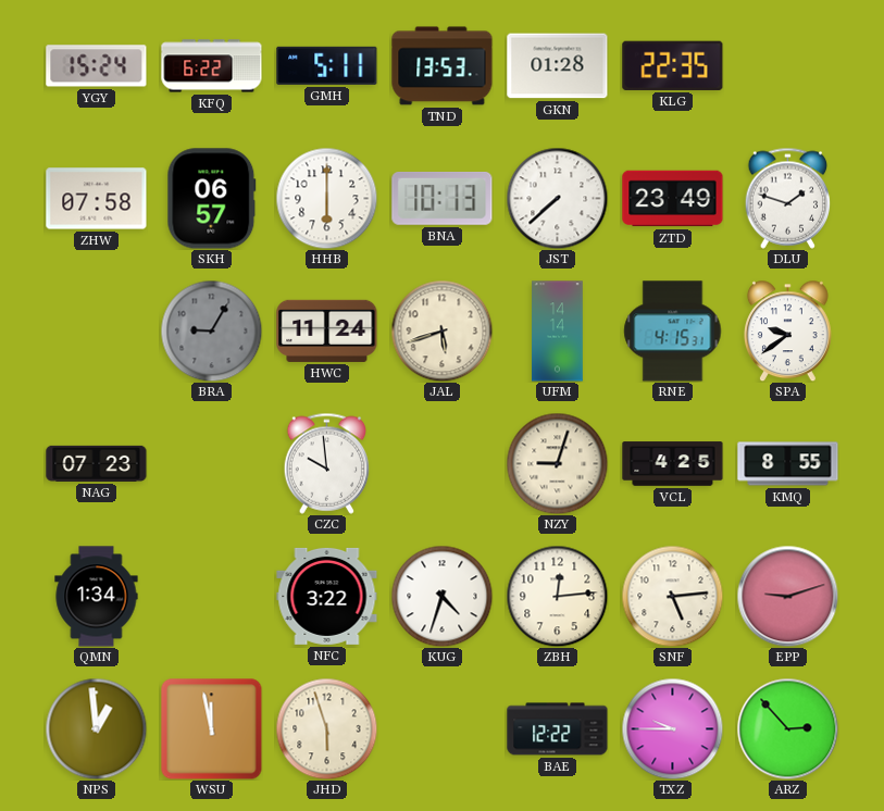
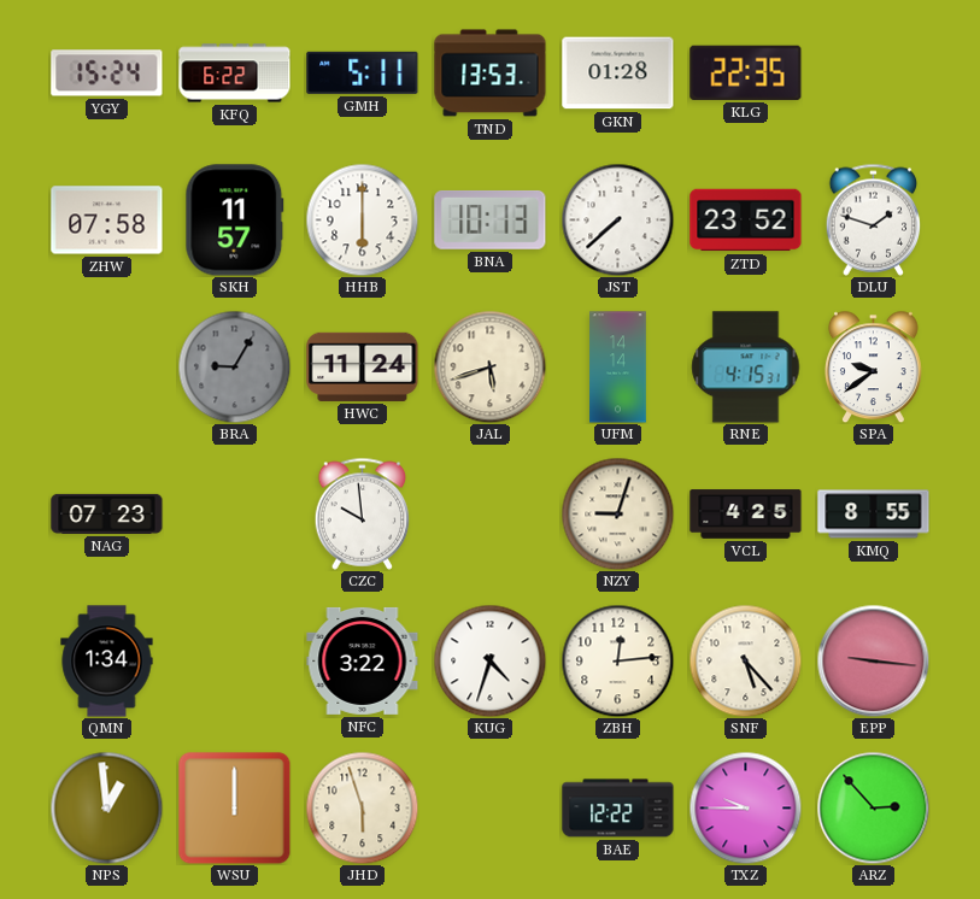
SKH: 06:57 -> 11:57 (235, 221)
ZTD: 23:49 -> 23:52 (746, 221)
SNF: 5:14 -> 5:23 (745, 660)
EPP: 9:12 -> 9:16 (873, 660)
WSU: 11:58 -> 12:00 (235, 809)
